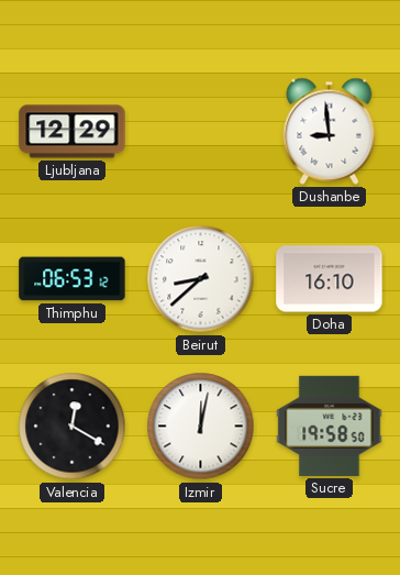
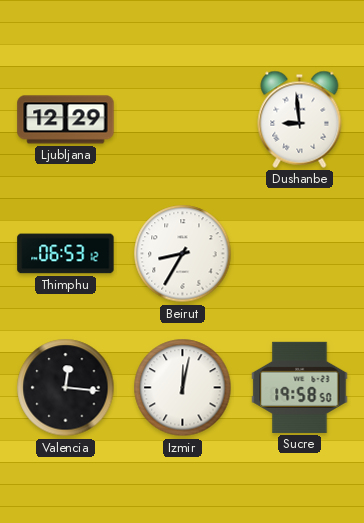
Beirut: 8:38 -> 8:35 (183, 254)
Doha: 16:10 -> none (330, 279)
Valencia: 12:20 -> 12:16 (66, 388)
